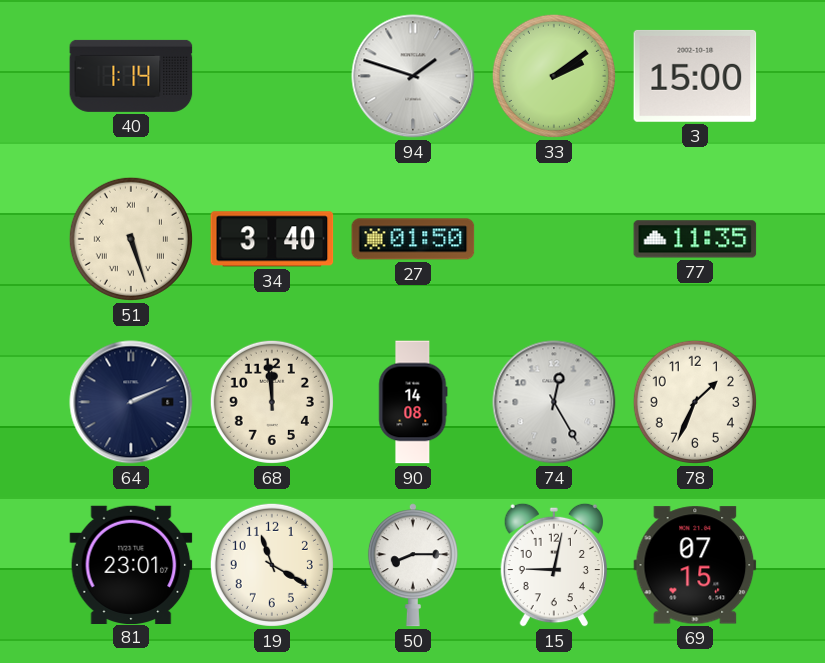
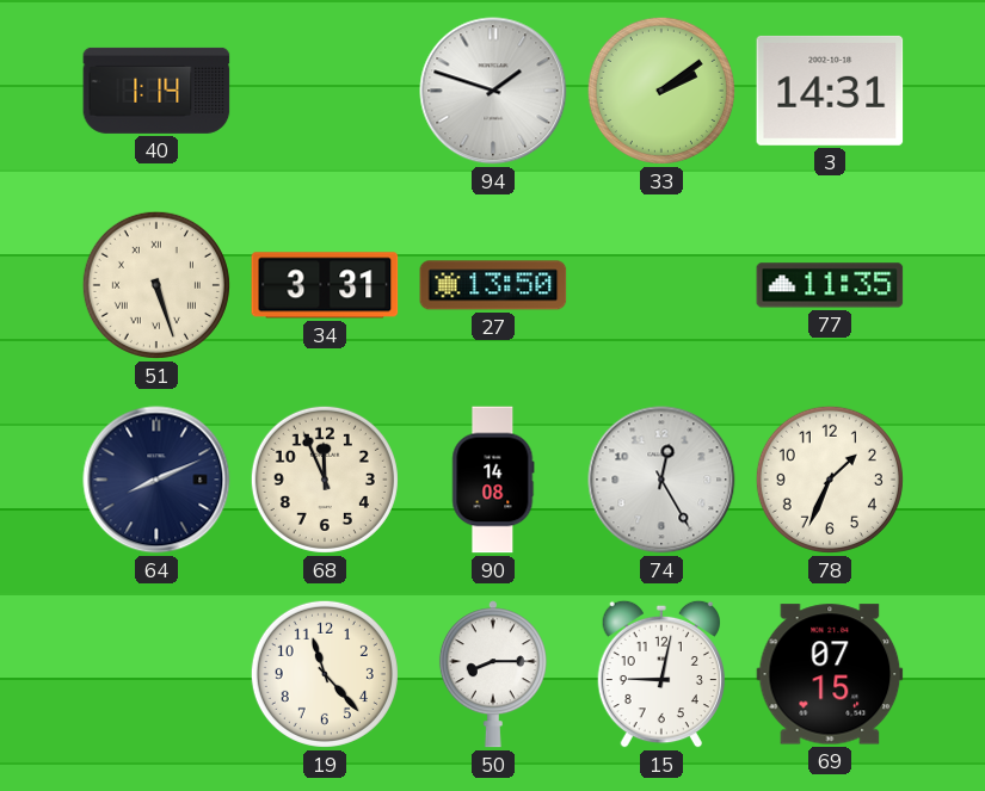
3: 15:00 -> 14:31 (830, 91)
34: 3:40 -> 3:31 (325, 285)
27: 01:50 -> 13:50 (493, 285)
64: 2:11 -> 8:11 (156, 480)
68: 11:59 -> 11:56 (325, 480)
81: 23:01 -> none (131, 564)
19: 11:20 -> 11:23 (325, 674)
